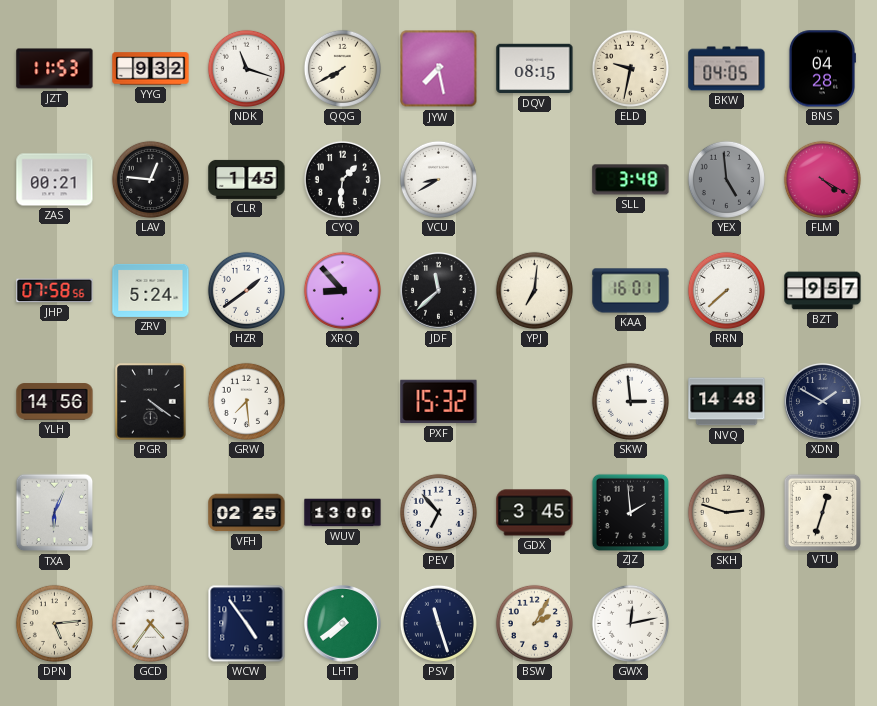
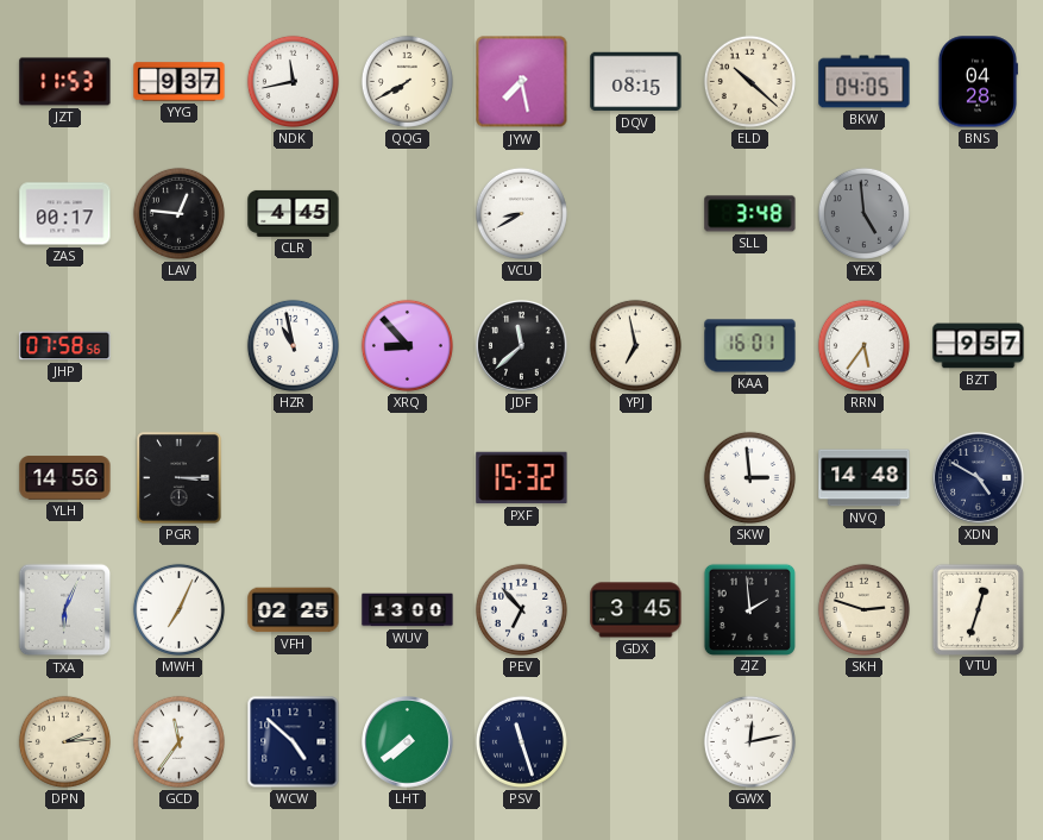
YYG: 9:32 -> 9:37 (180, 82)
NDK: 11:18 -> 11:43 (293, 81)
ELD: 9:32 -> 10:22 (749, 81)
ZAS: 00:21 -> 00:17 (65, 214)
CLR: 1:45 -> 4:45 (294, 213)
CYQ: 1:31 -> none (342, 179)
FLM: 4:20 -> none (822, 179)
ZRV: 5:24 -> none (151, 290)
HZR: 1:39 -> 10:58 (293, 345)
YPJ: 7:01 -> 6:58 (635, 345)
RRN: 7:38 -> 5:36 (863, 345)
PGR: 4:21 -> 3:15 (180, 478)
GRW: 7:29 -> none (246, 401)
XDN: 1:50 -> 4:50 (979, 478)
MWH: none -> 7:04 (178, 609)
DPN: 5:14 -> 2:14 (64, 741)
GCD: 4:36 -> 11:36 (178, 741)
WCW: 4:54 -> 4:52 (294, 742)
BSW: 2:05 -> none (534, 623)
